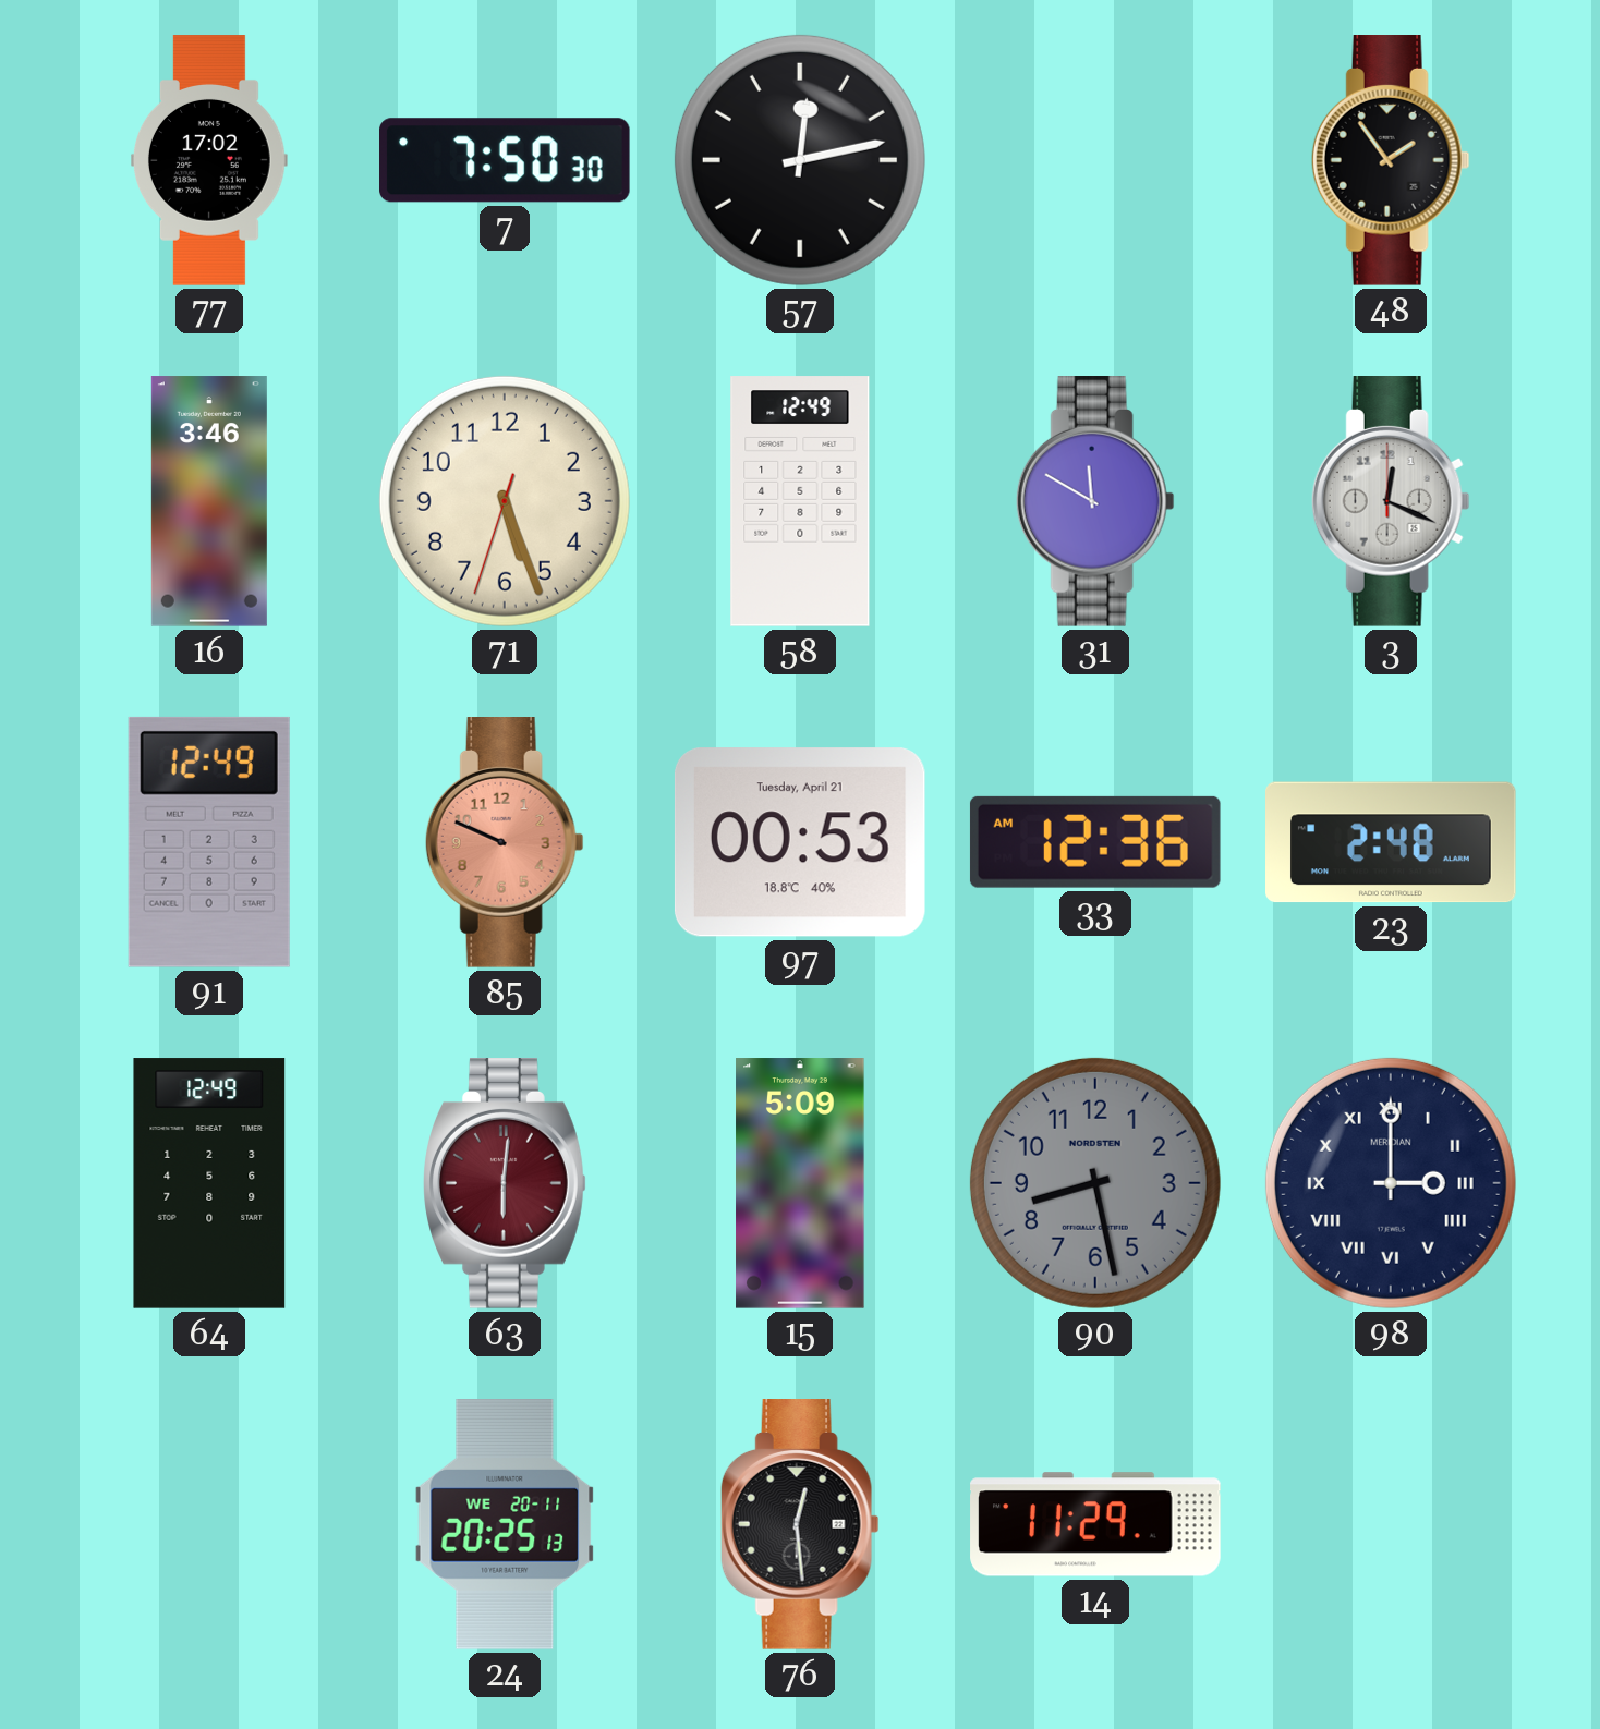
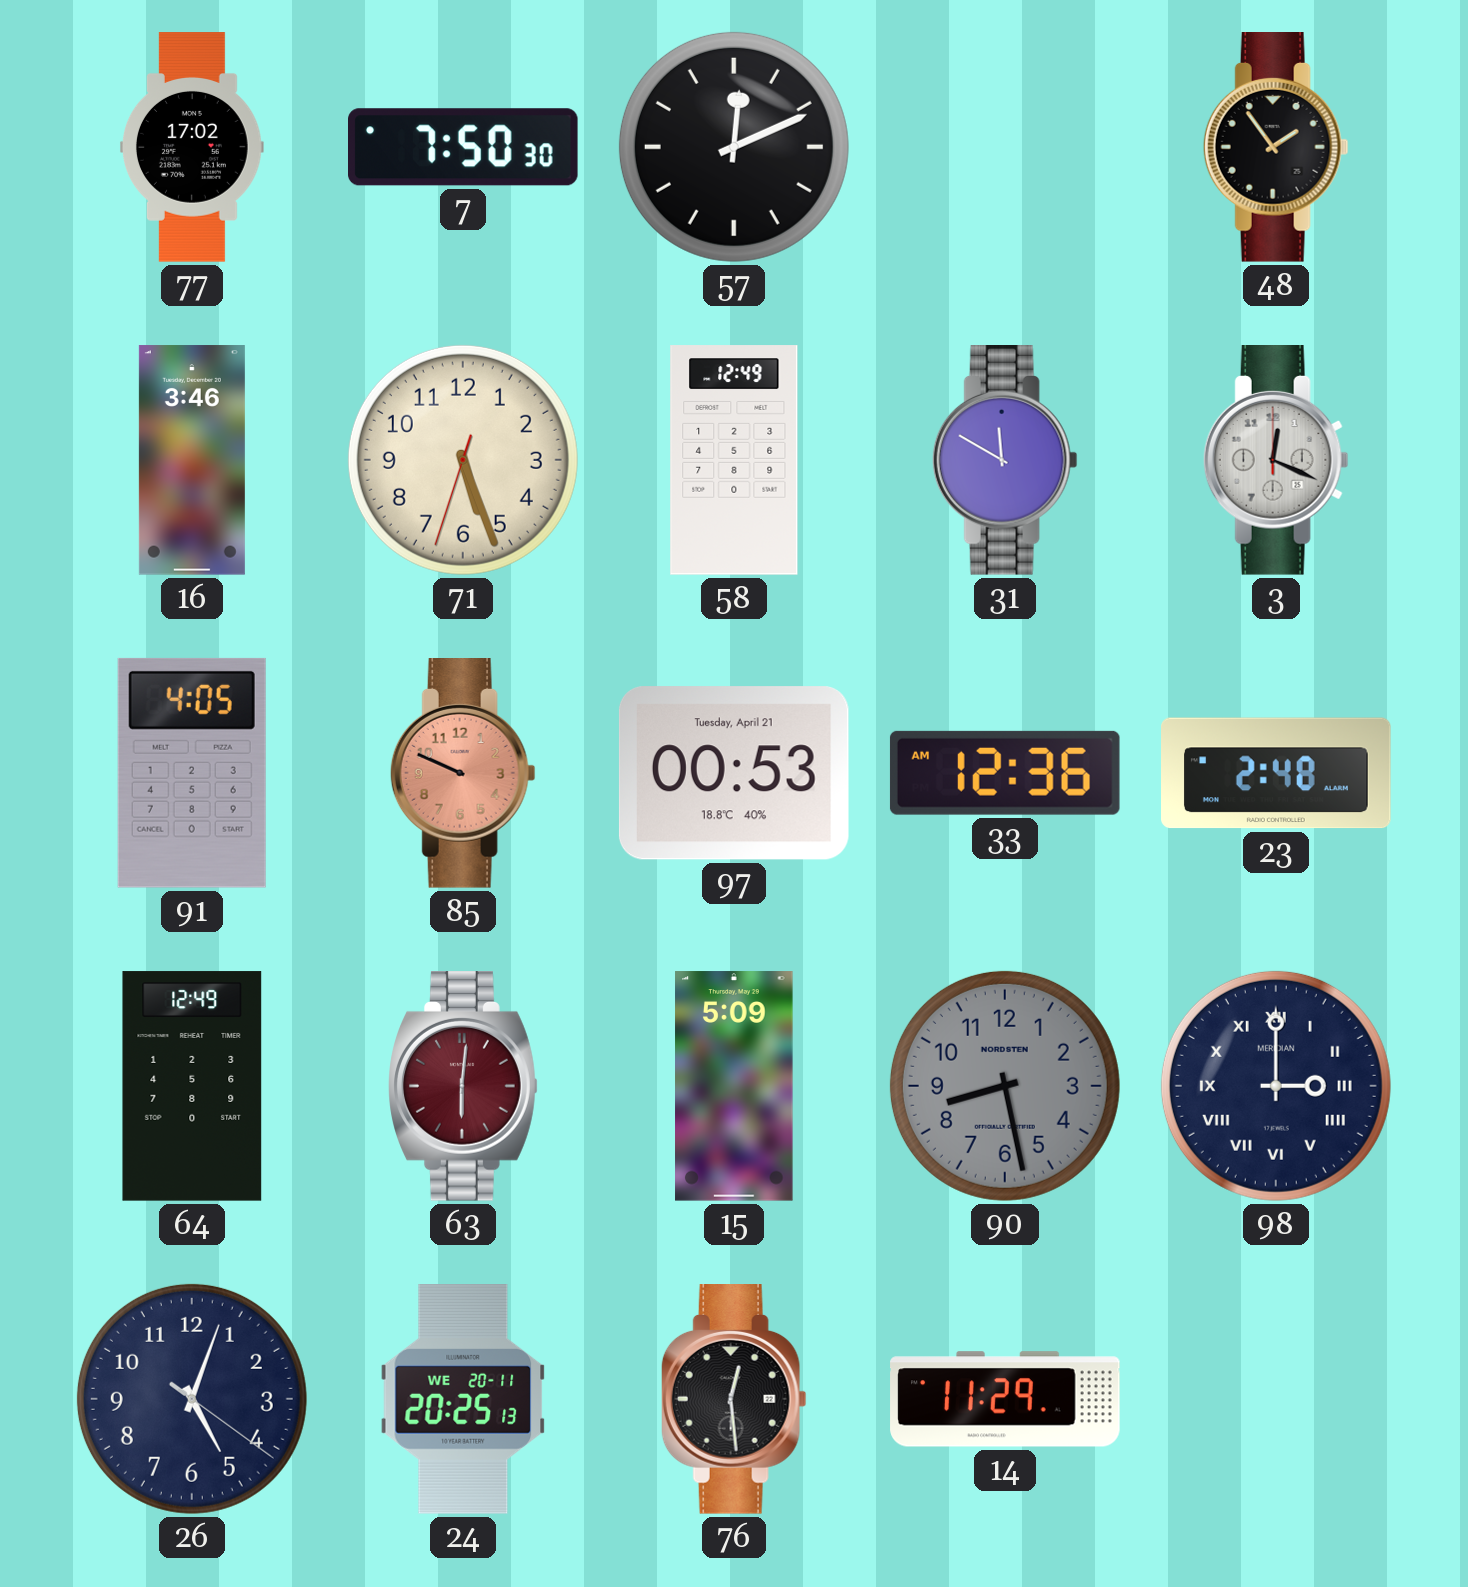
57: 12:13 -> 12:11 (734, 147)
91: 12:49 -> 4:05 (192, 773)
26: none -> 5:03 (192, 1399)
